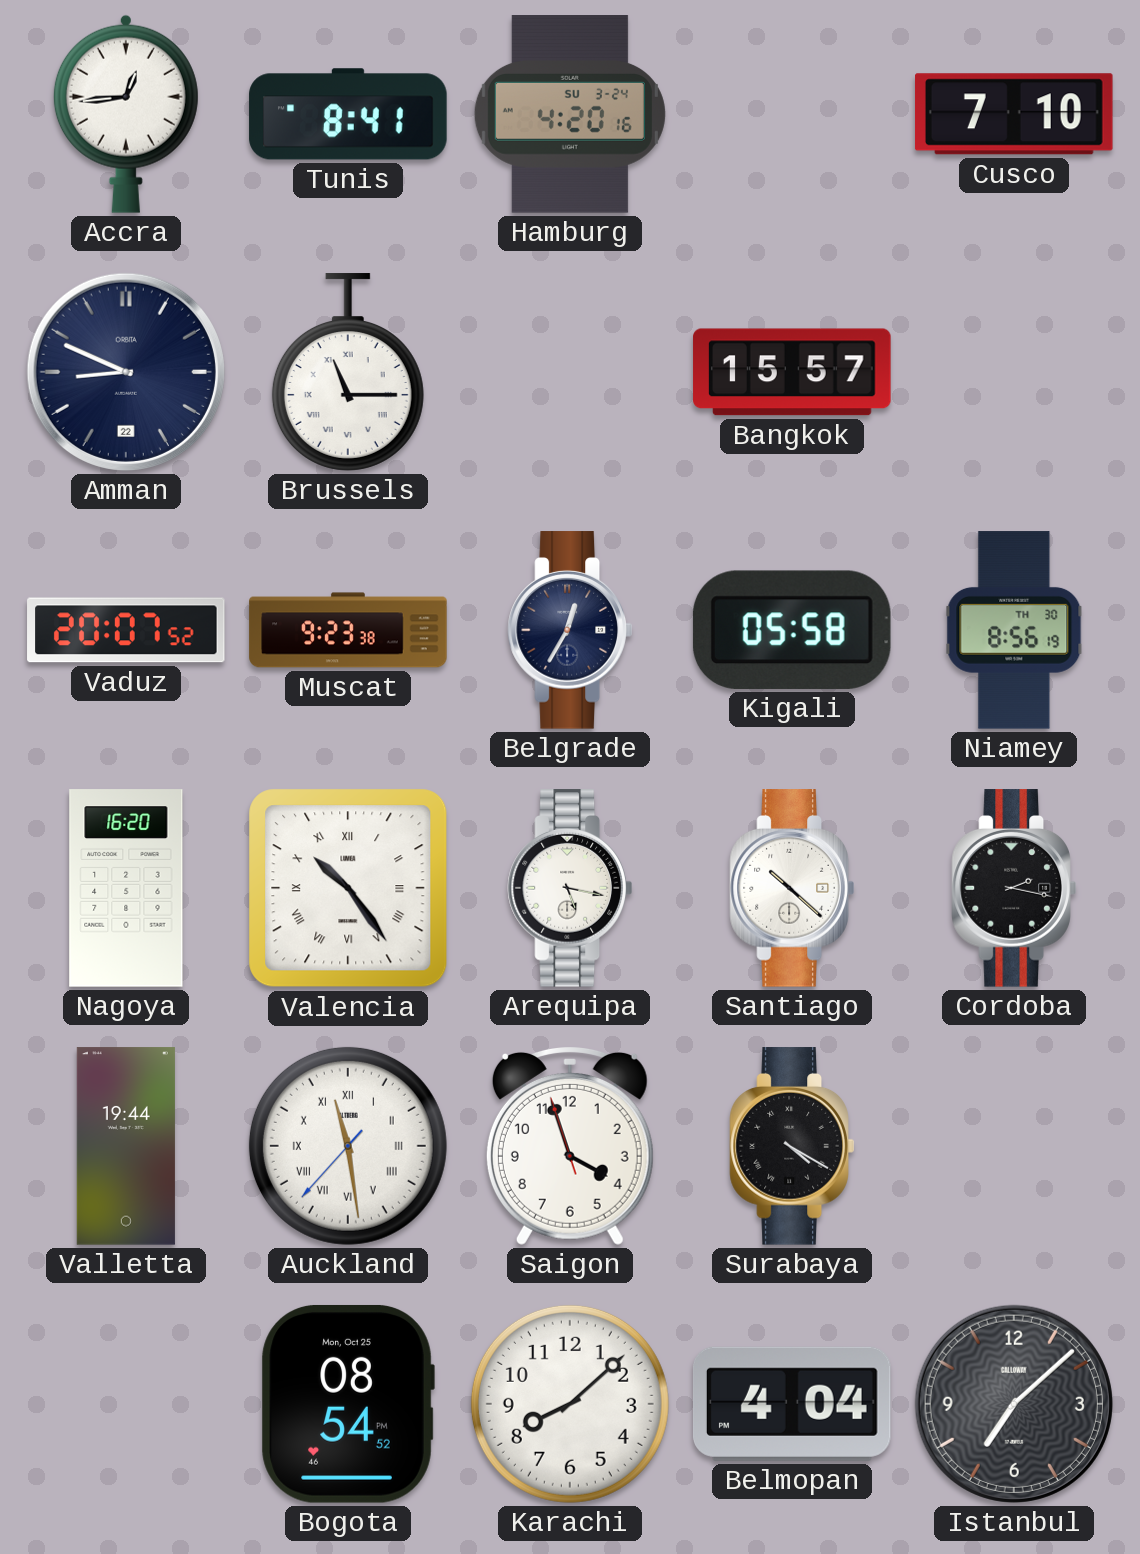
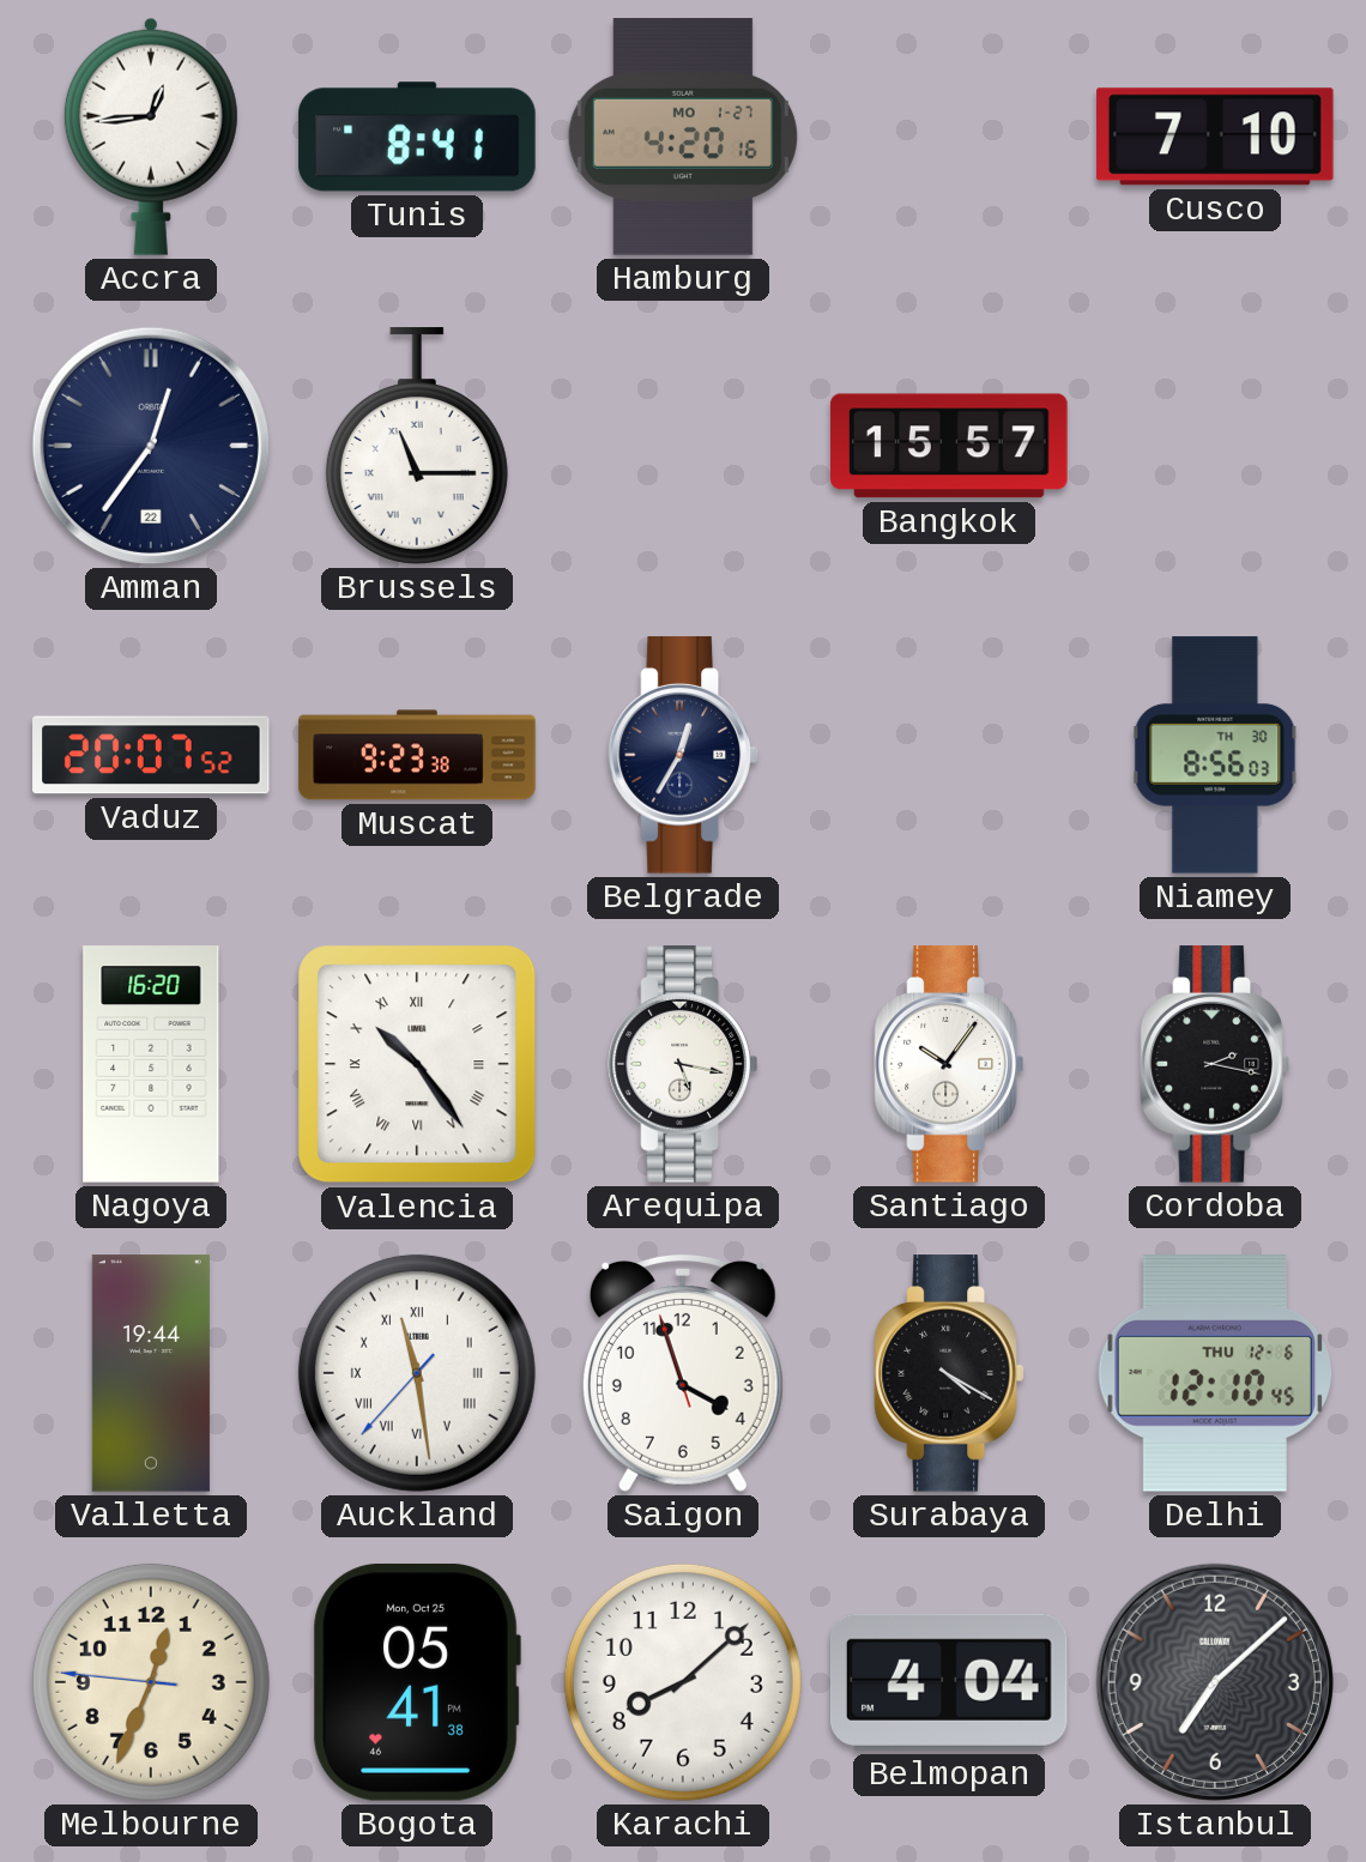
Hamburg date: SU 3-24 -> MO 1-27 (683, 137)
Amman: 8:49 -> 12:36 (151, 446)
Kigali: 05:58 -> none (792, 630)
Niamey: 8:56:19 -> 8:56:03 (1215, 755)
Santiago: 10:22 -> 10:06 (949, 1064)
Delhi: none -> 12:10 (1214, 1373)
Melbourne: none -> 12:33 (151, 1682)
Bogota: 08:54 -> 05:41 (417, 1682)
